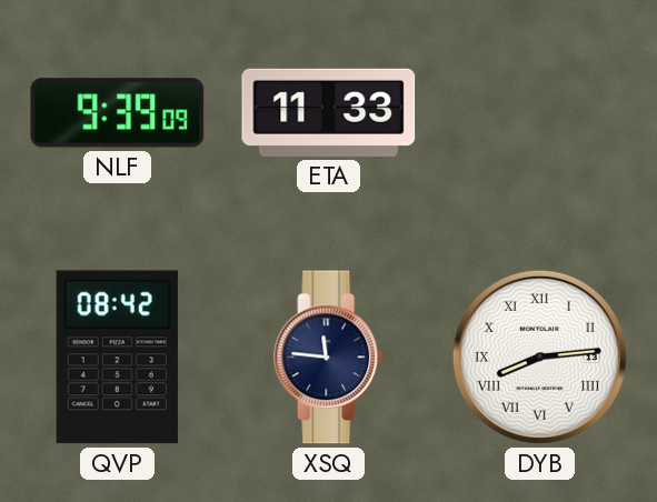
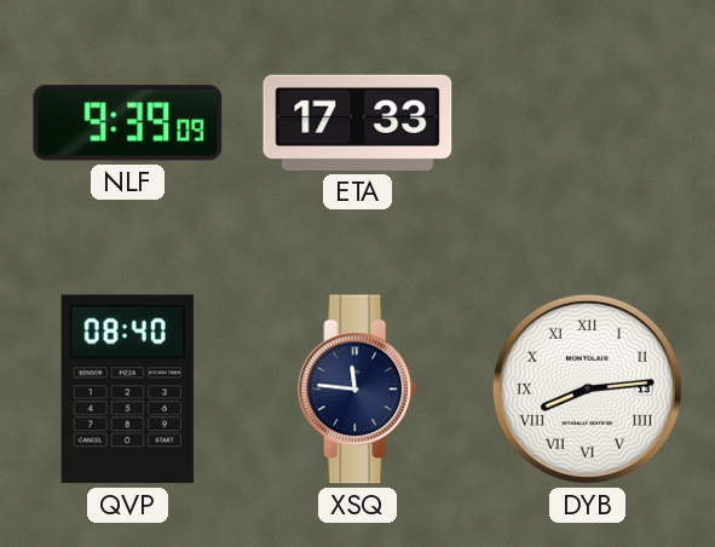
ETA: 11:33 -> 17:33 (358, 122)
QVP: 08:42 -> 08:40 (127, 390)
